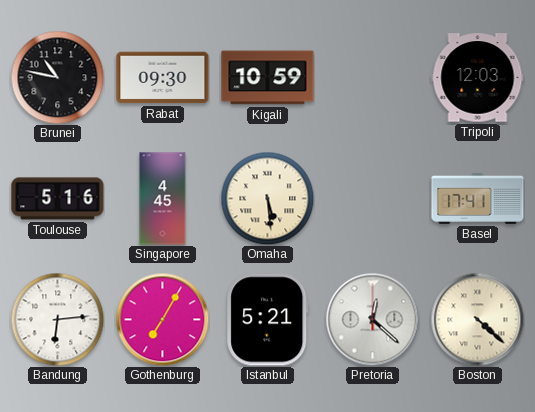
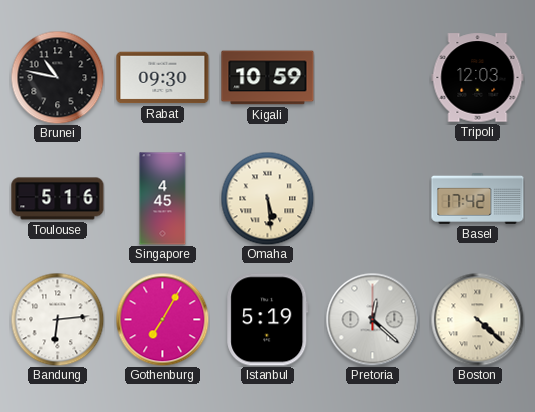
Basel: 17:41 -> 17:42 (478, 198)
Istanbul: 5:21 -> 5:19 (268, 320)
